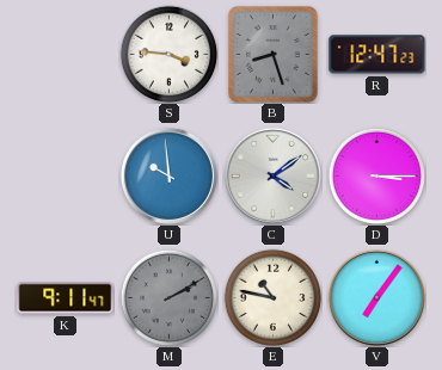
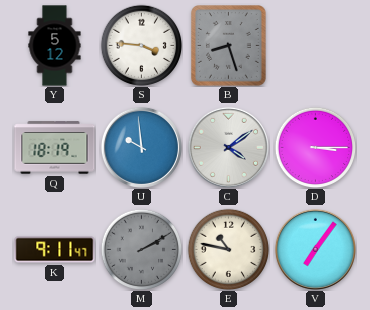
Y: none -> 5:12 (55, 46)
R: 12:47 -> none (377, 55)
Q: none -> 18:19 (55, 148)
